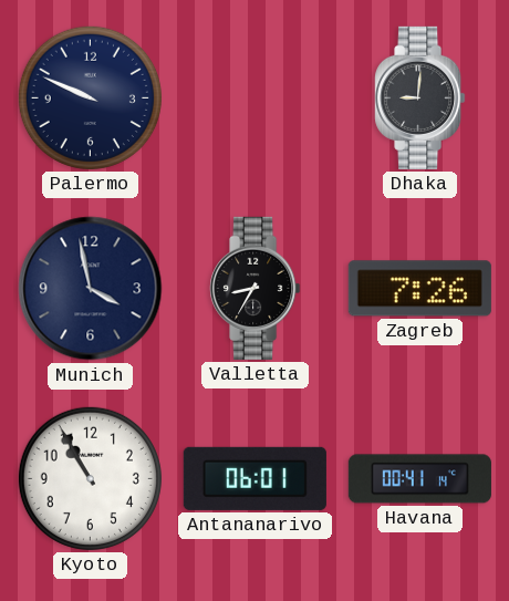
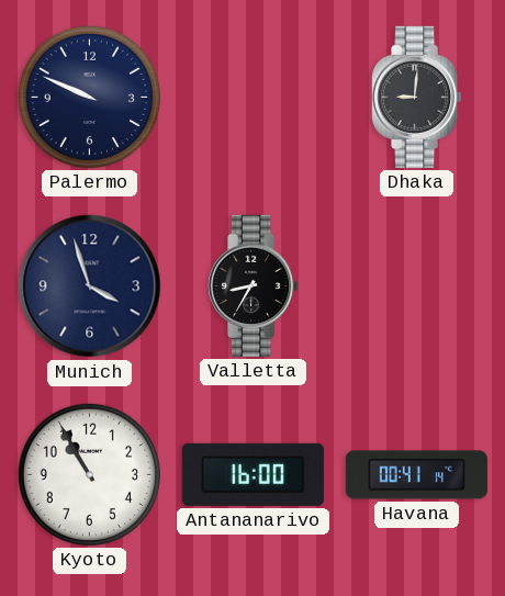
Munich: 3:58 -> 3:57 (90, 286)
Zagreb: 7:26 -> none (419, 289)
Antananarivo: 06:01 -> 16:00 (252, 474)
